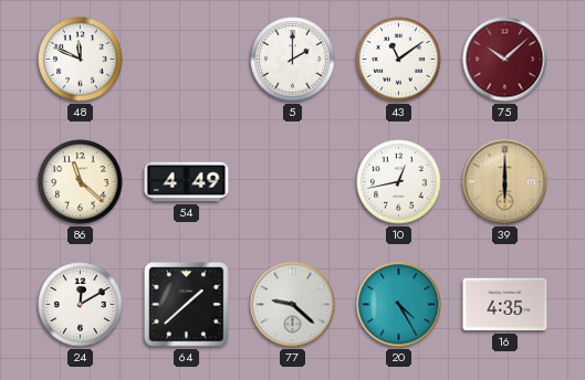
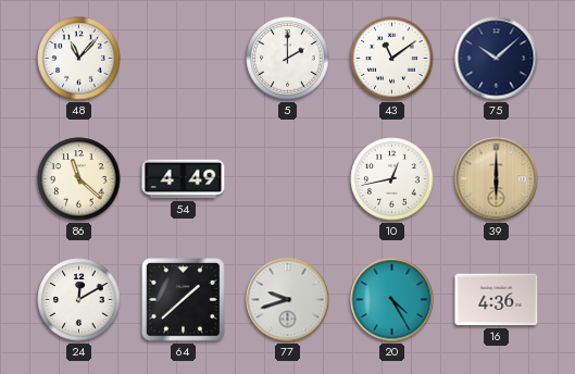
48: 11:49 -> 11:07 (79, 59)
75 dial: burgundy -> navy (497, 59)
77: 9:22 -> 9:42 (288, 300)
16: 4:35 -> 4:36 (497, 300)
